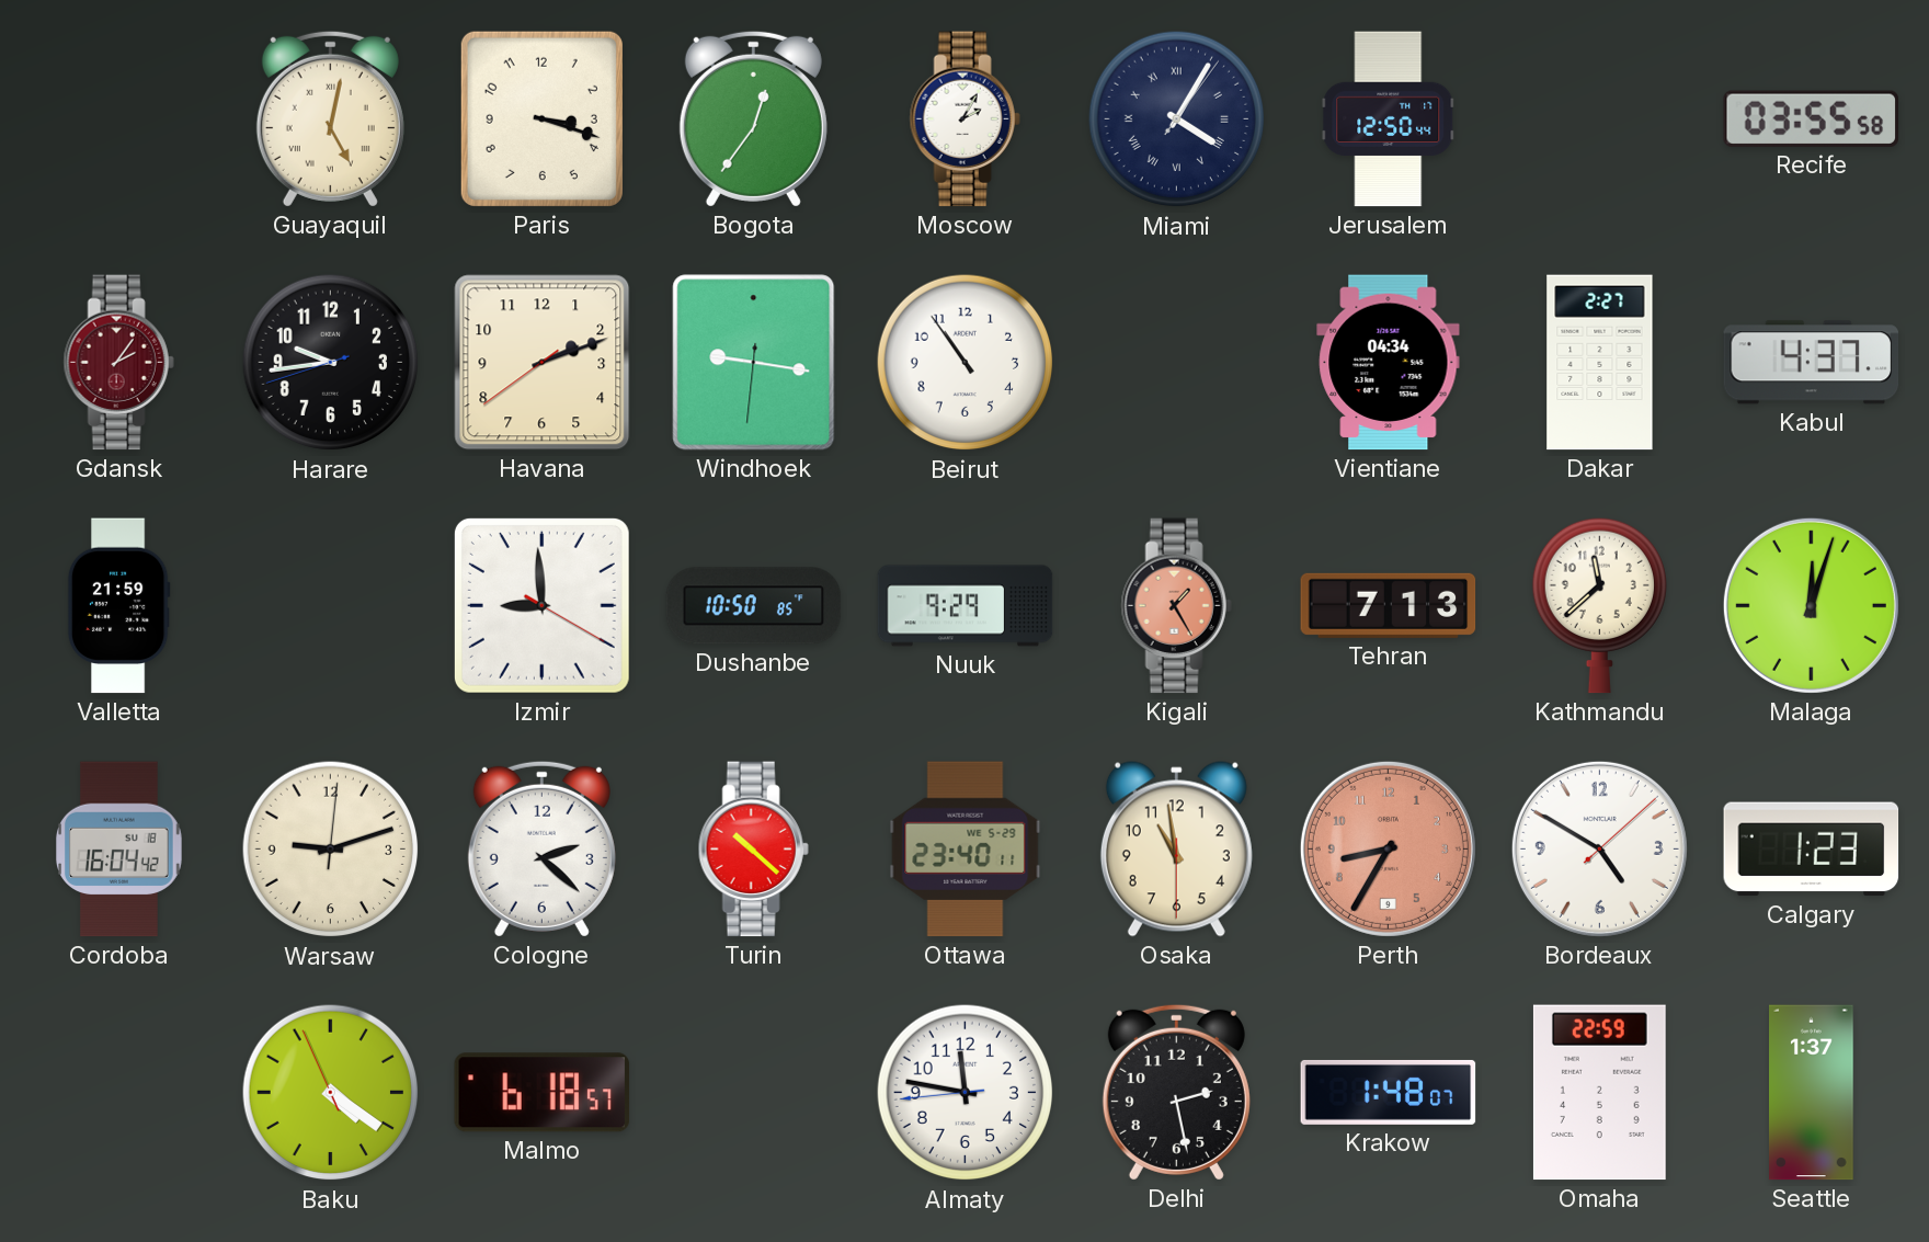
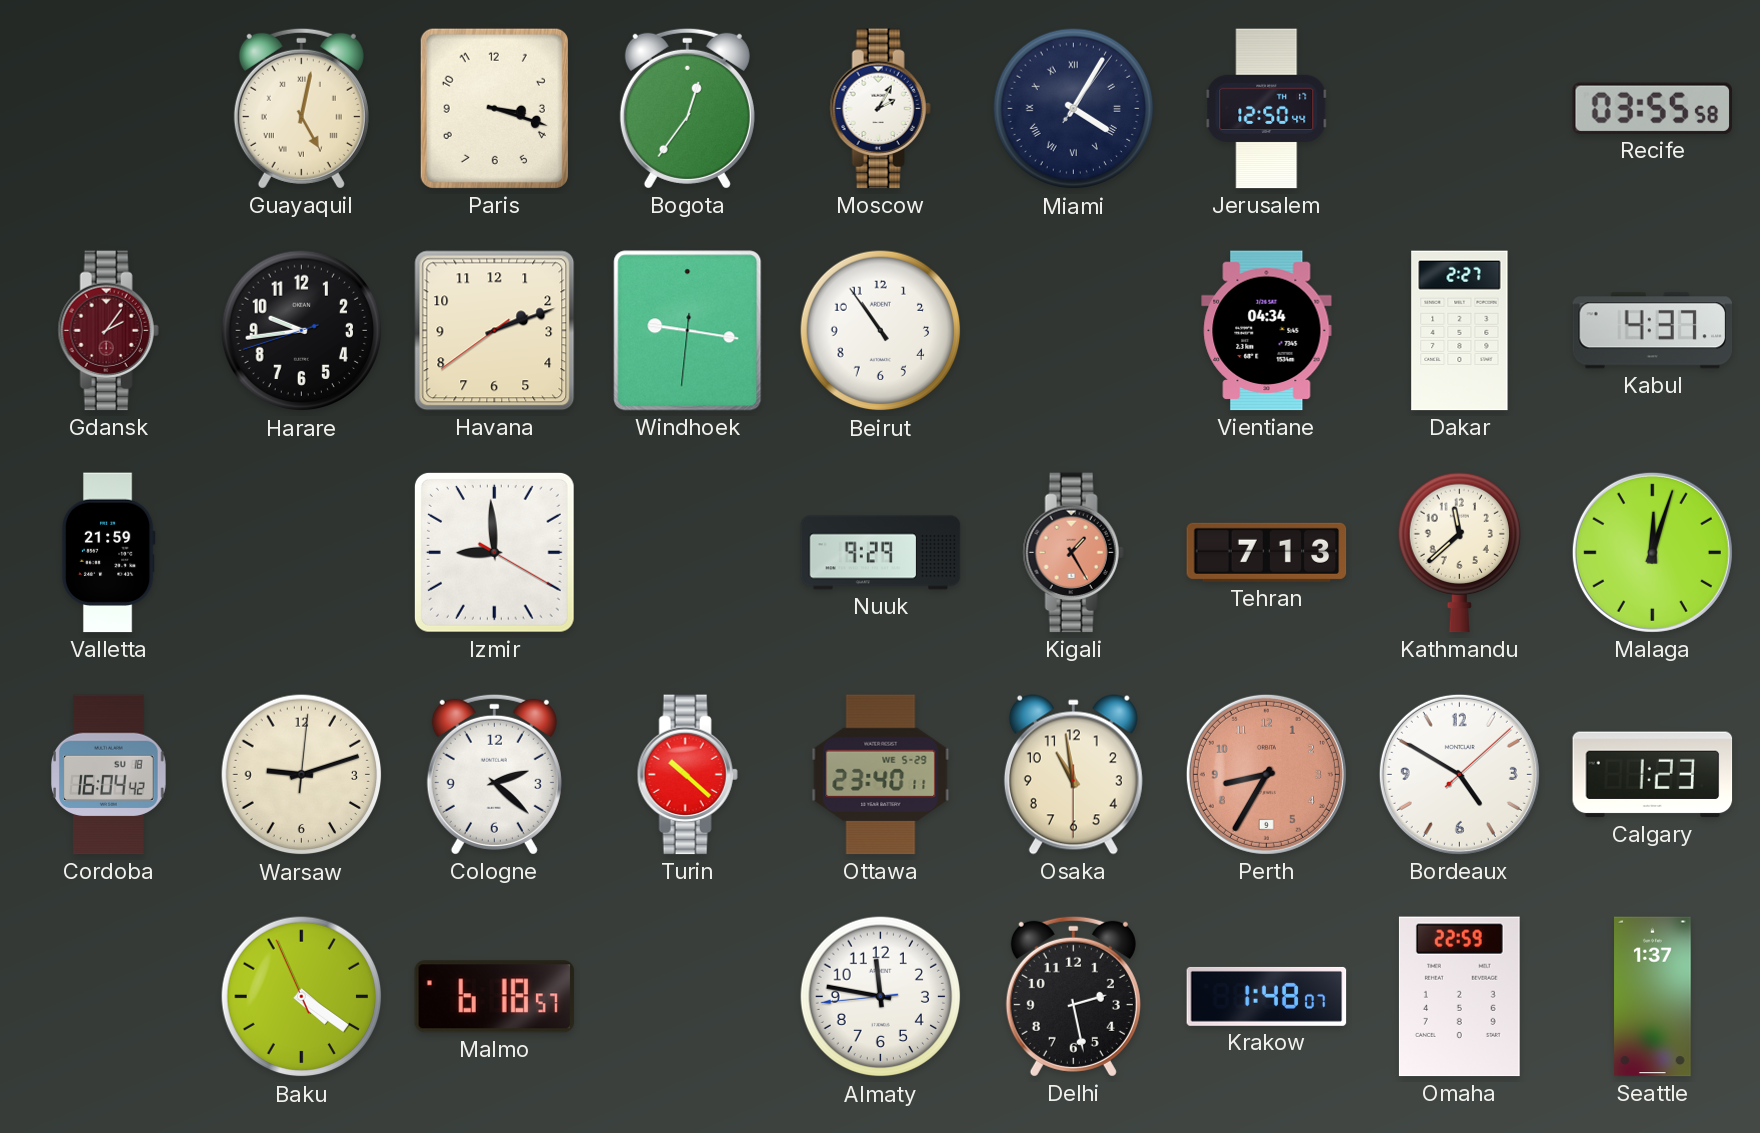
Dushanbe: 10:50 -> none (754, 606)
